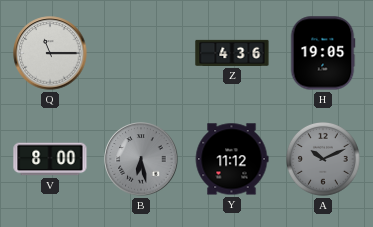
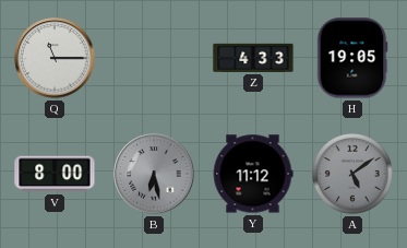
Z: 4:36 -> 4:33 (253, 58)
A: 10:11 -> 5:09 (354, 175)
